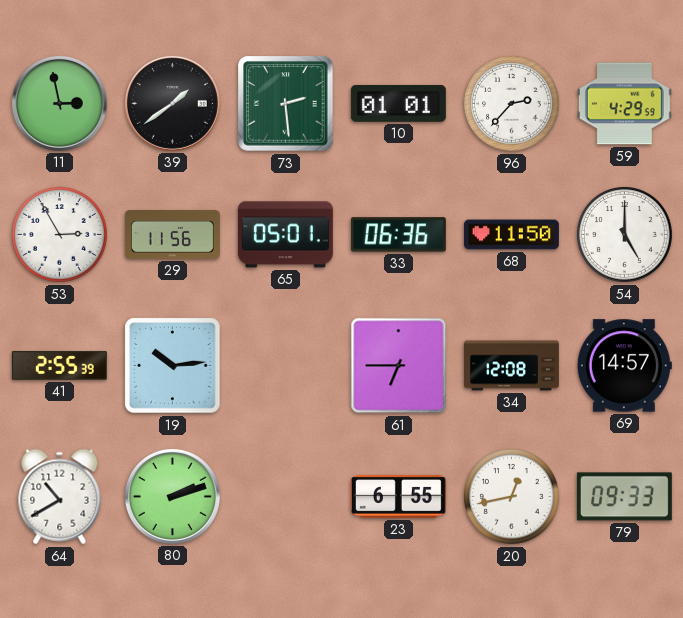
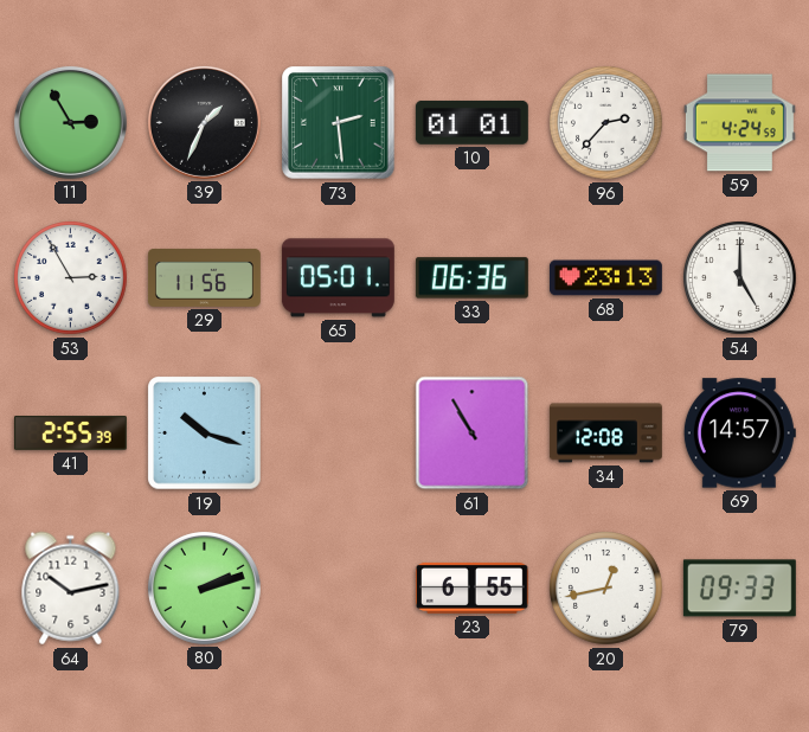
11: 2:58 -> 2:55 (70, 122)
39: 1:39 -> 1:34 (204, 122)
59: 4:29 -> 4:24 (739, 123)
68: 11:50 -> 23:13 (605, 278)
19: 10:14 -> 10:18 (205, 434)
61: 6:45 -> 10:55 (473, 434)
64: 10:40 -> 10:13 (71, 589)
